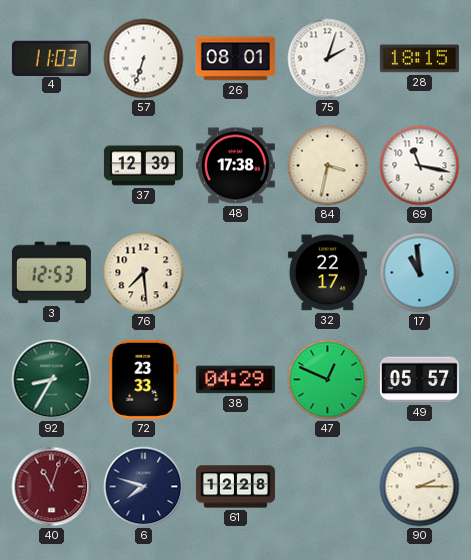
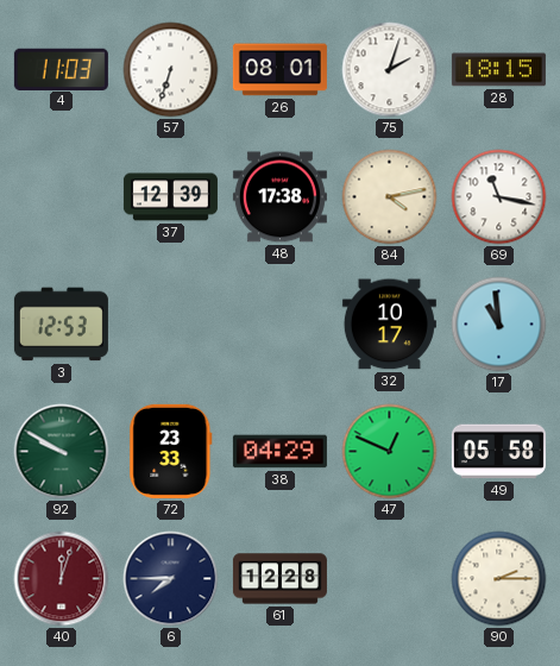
84: 3:32 -> 4:13 (390, 197)
76: 7:29 -> none (144, 273)
32: 22:17 -> 10:17 (389, 325)
92: 8:35 -> 9:50 (62, 452)
49: 05:57 -> 05:58 (498, 452)
40: 11:03 -> 12:03 (62, 579)
6: 7:48 -> 7:45 (171, 579)
